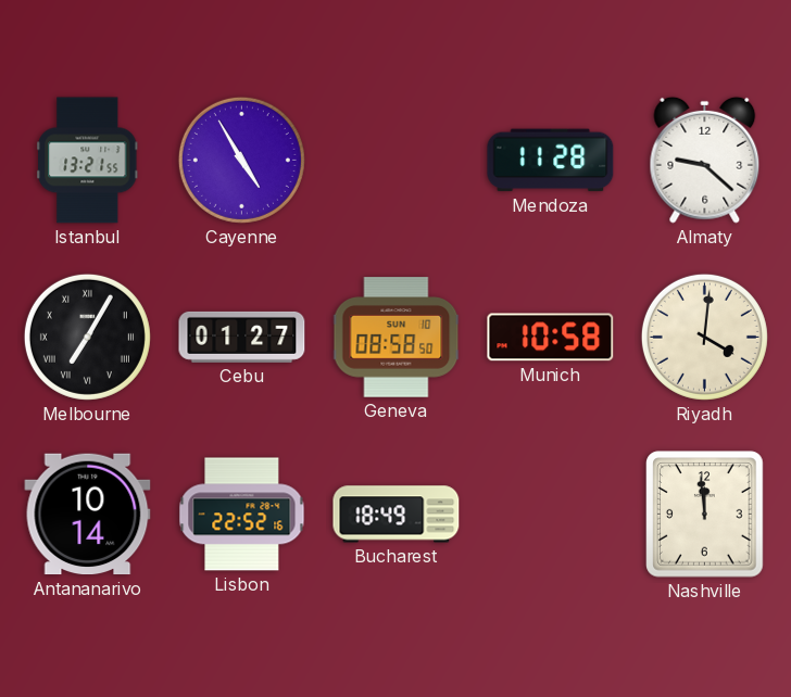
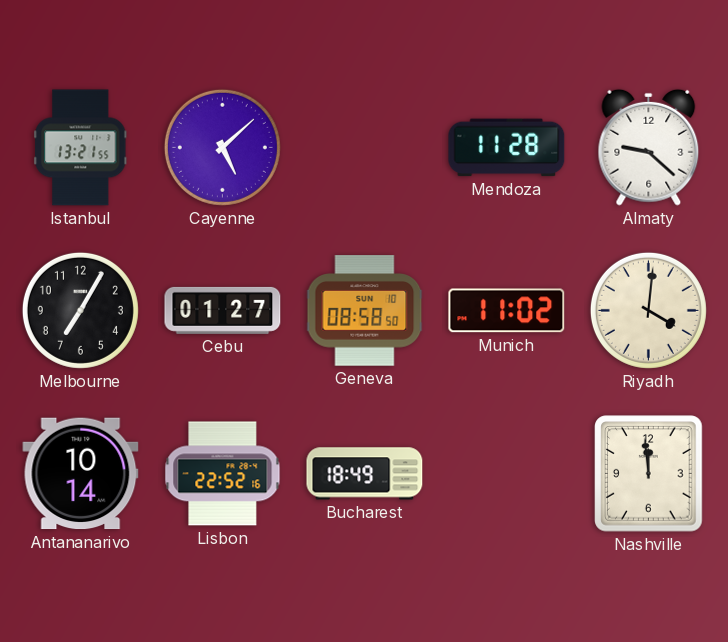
Cayenne: 4:55 -> 5:08 (222, 147)
Melbourne numerals: Roman -> Arabic (80, 310)
Munich: 10:58 -> 11:02 (507, 311)
